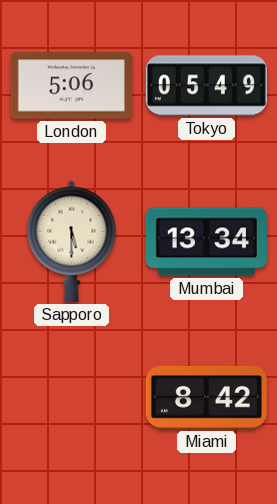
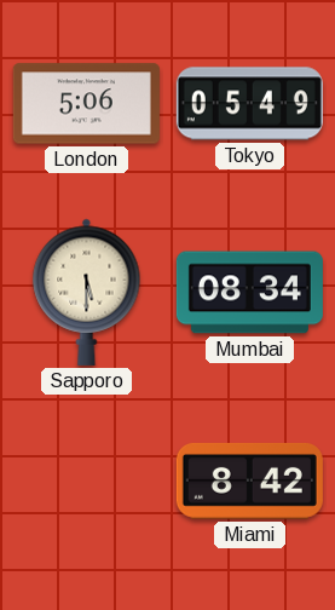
Mumbai: 13:34 -> 08:34 (249, 293)
